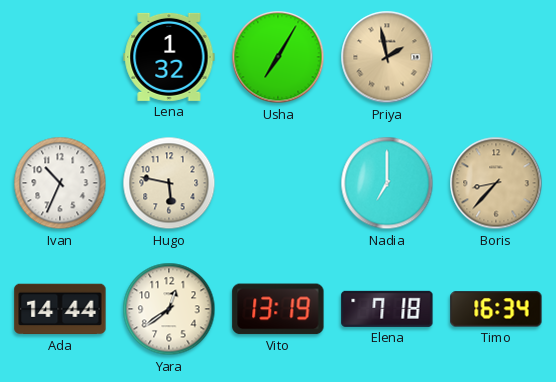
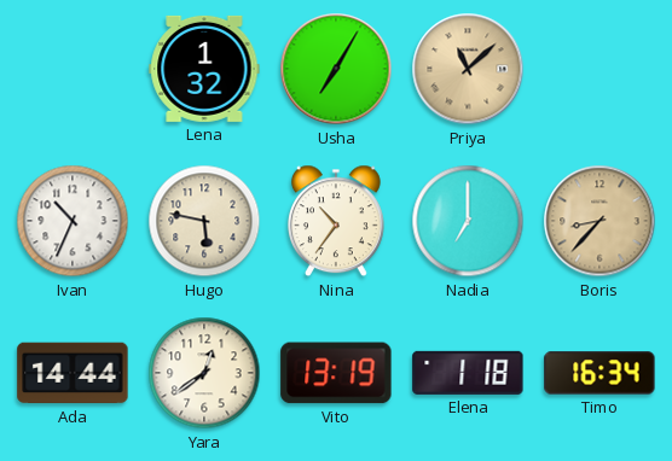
Priya: 1:58 -> 11:08 (468, 69)
Nina: none -> 10:36 (336, 221)
Elena: 7:18 -> 1:18 (468, 373)
